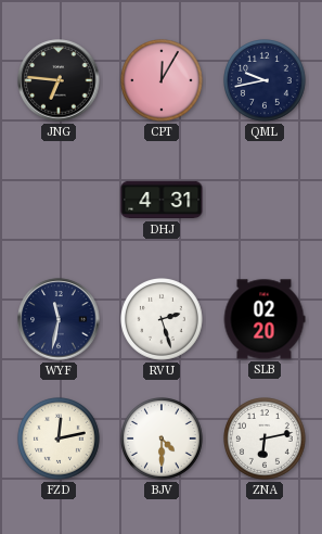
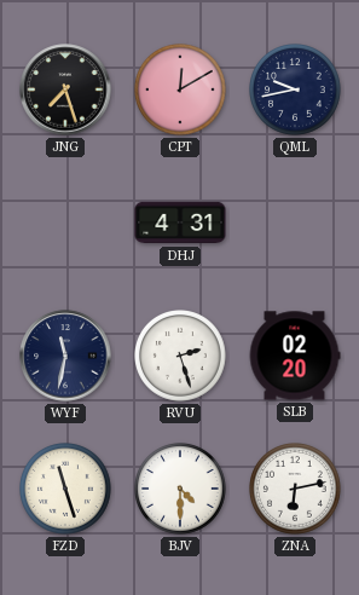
JNG: 6:46 -> 7:27 (65, 89)
CPT: 12:05 -> 12:10 (181, 91)
FZD: 12:13 -> 11:27 (66, 490)
